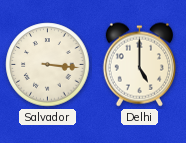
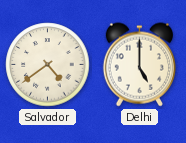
Salvador: 3:16 -> 4:39 (48, 65)
